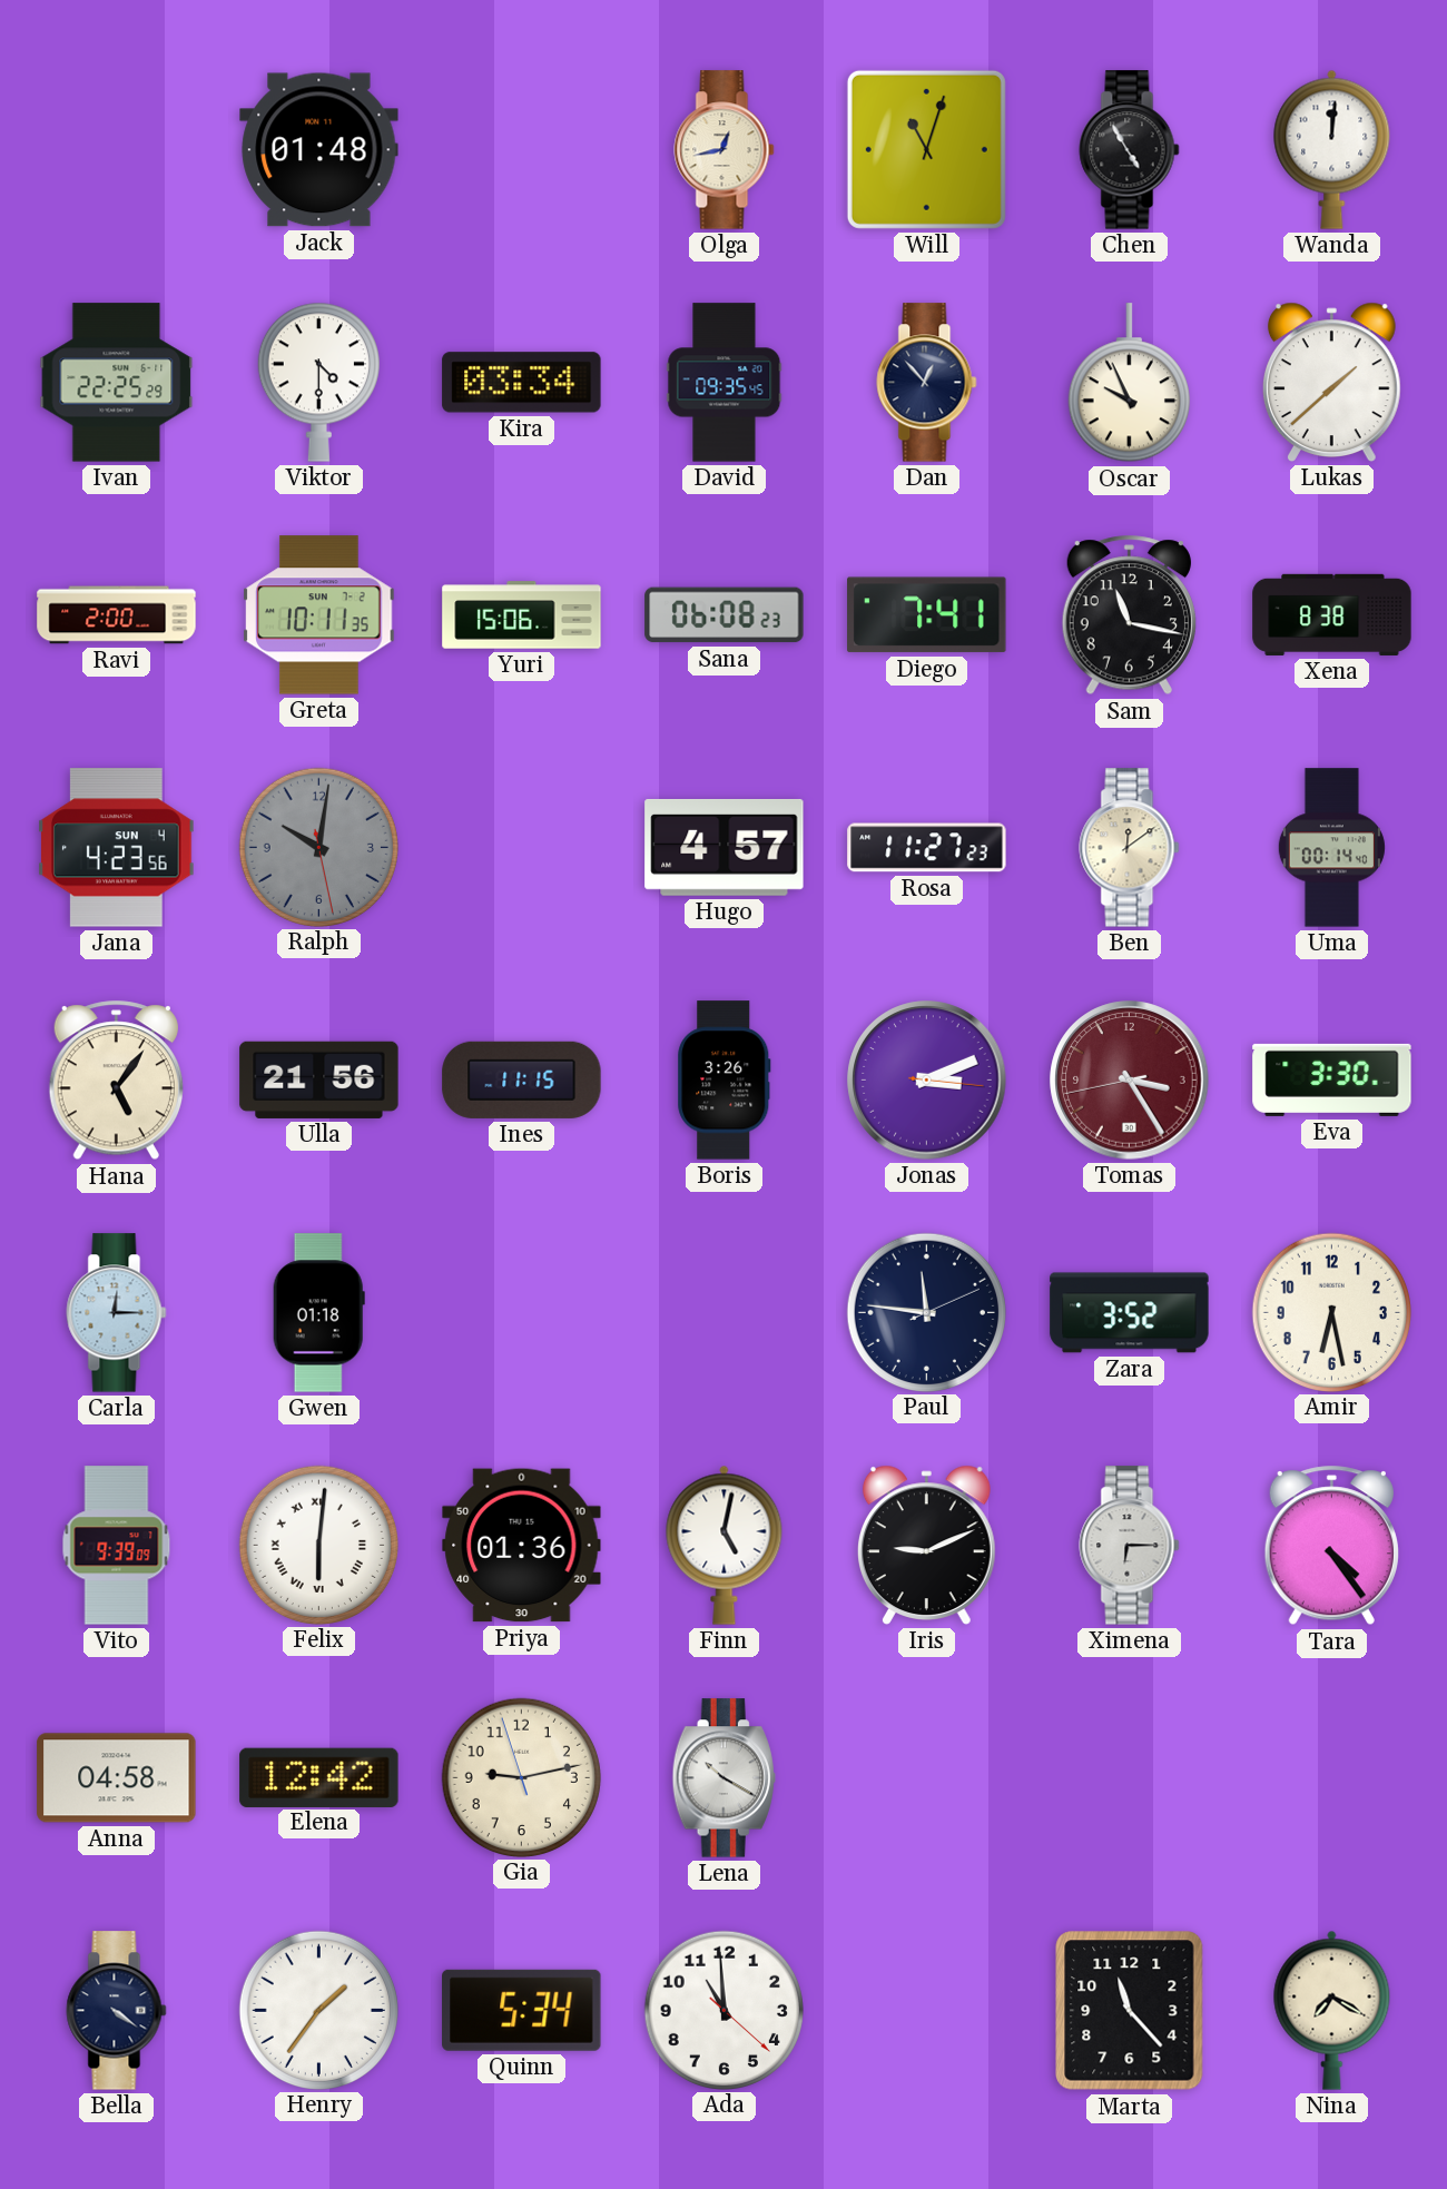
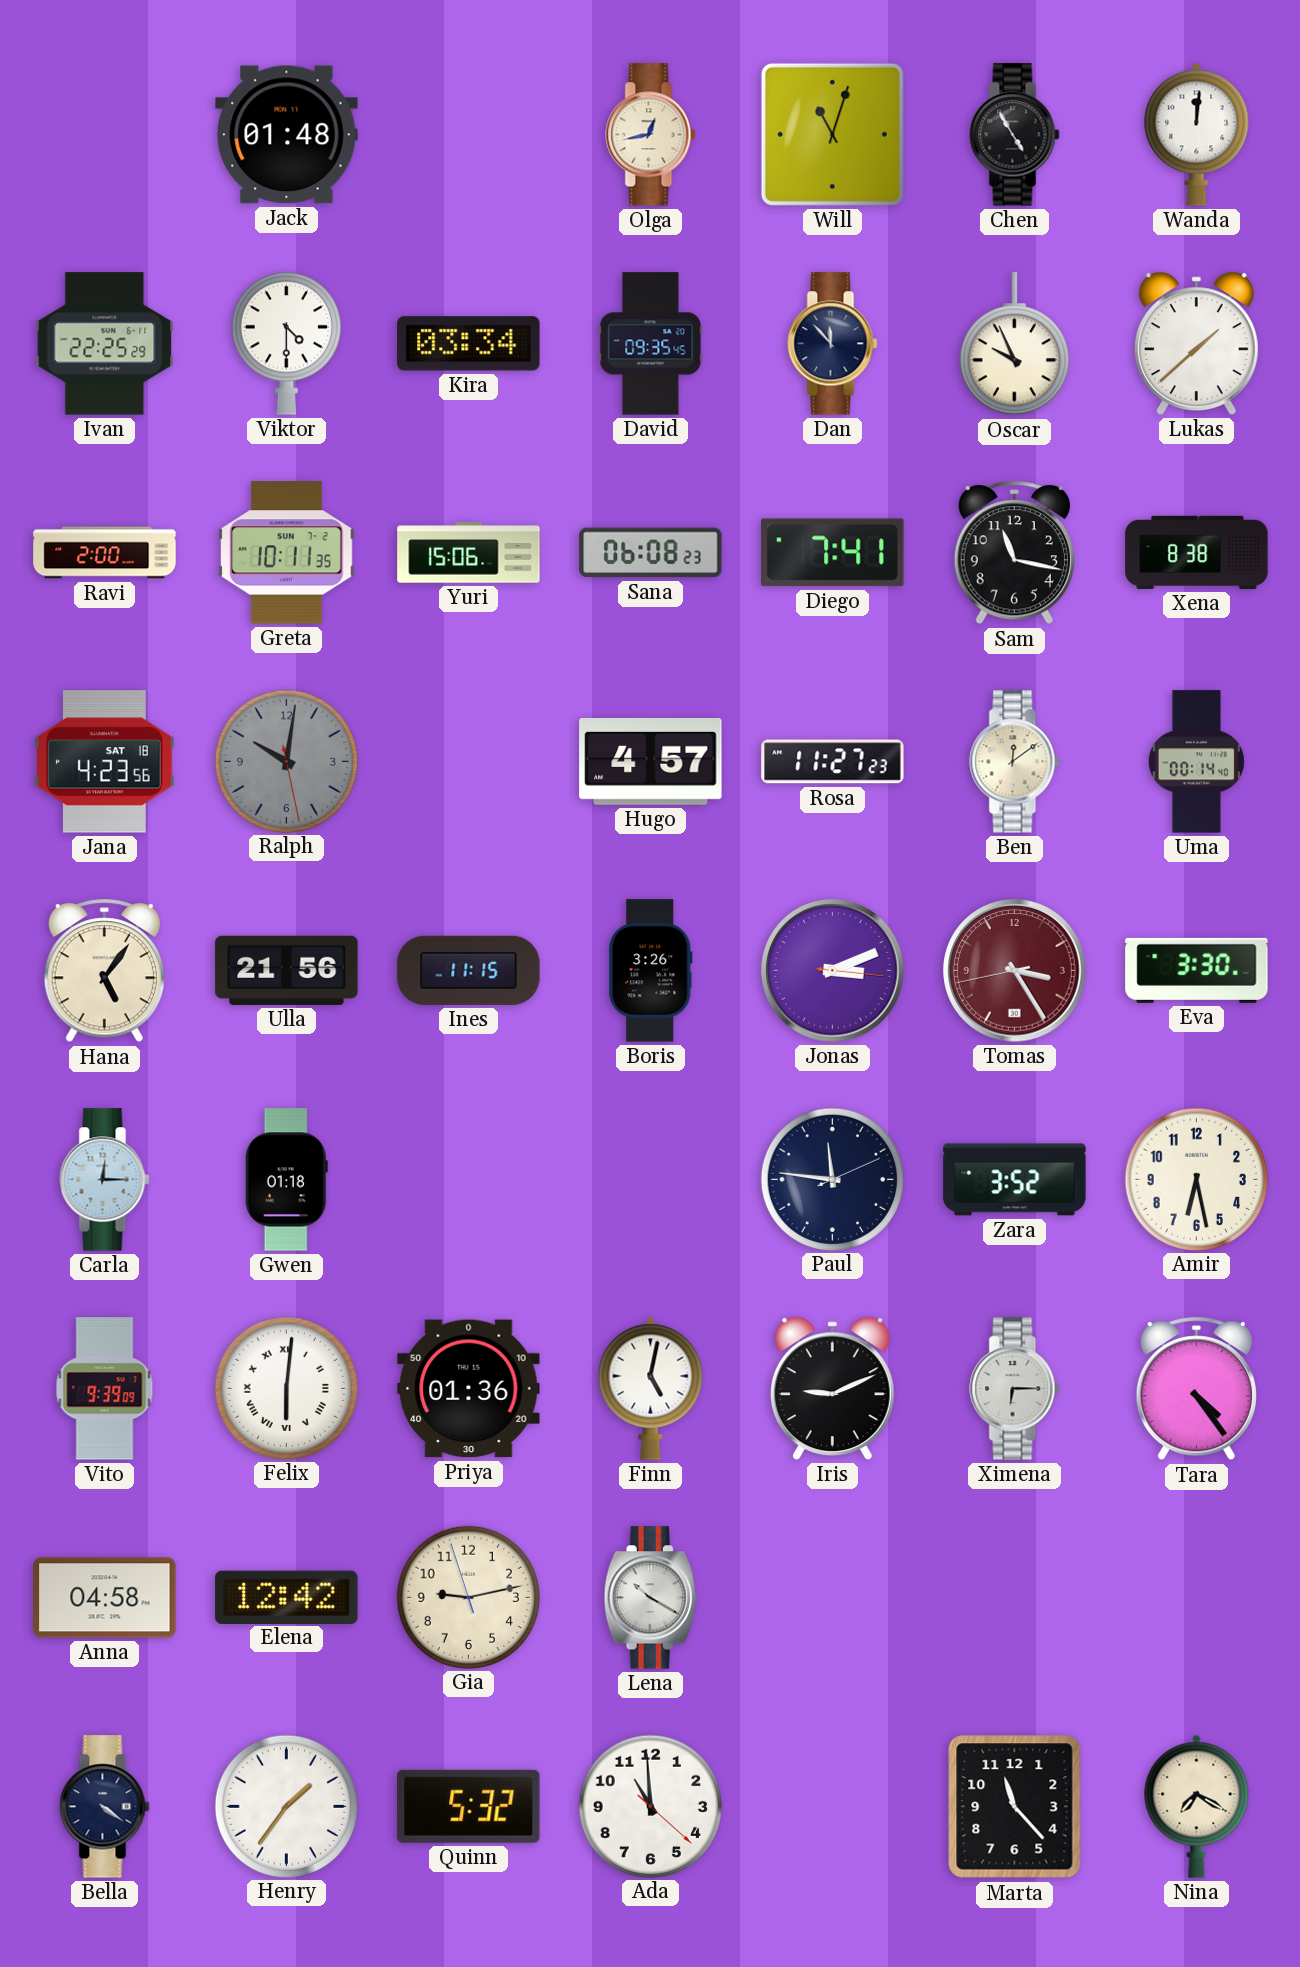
Dan: 12:53 -> 11:53 (833, 344)
Jana date: SUN 4 -> SAT 18 (105, 762)
Quinn: 5:34 -> 5:32 (469, 1806)
